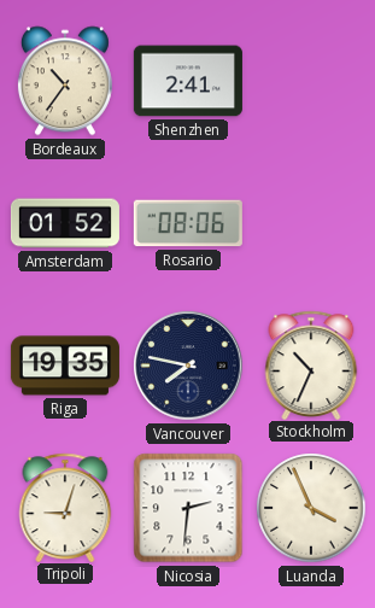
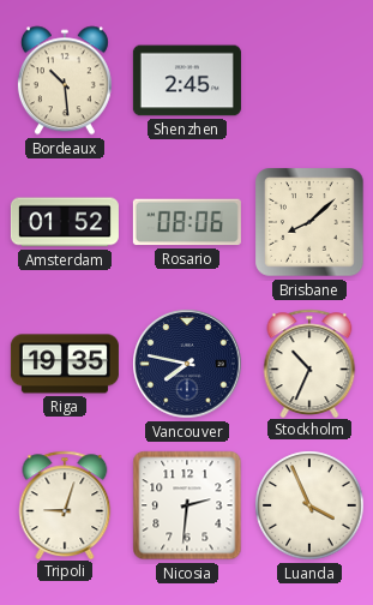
Bordeaux: 10:36 -> 10:29 (65, 80)
Shenzhen: 2:41 -> 2:45 (187, 80)
Brisbane: none -> 8:08 (309, 222)
